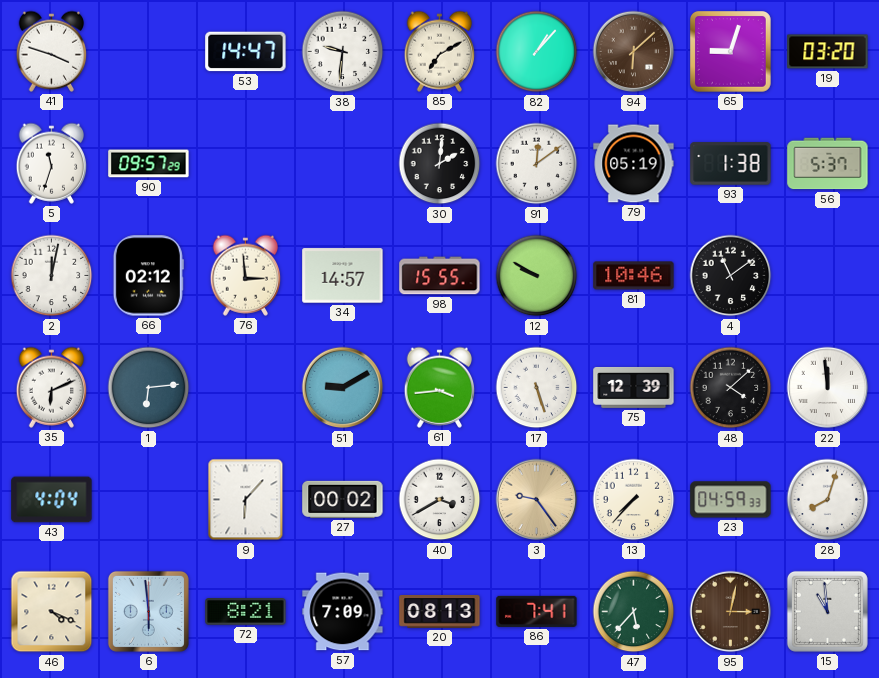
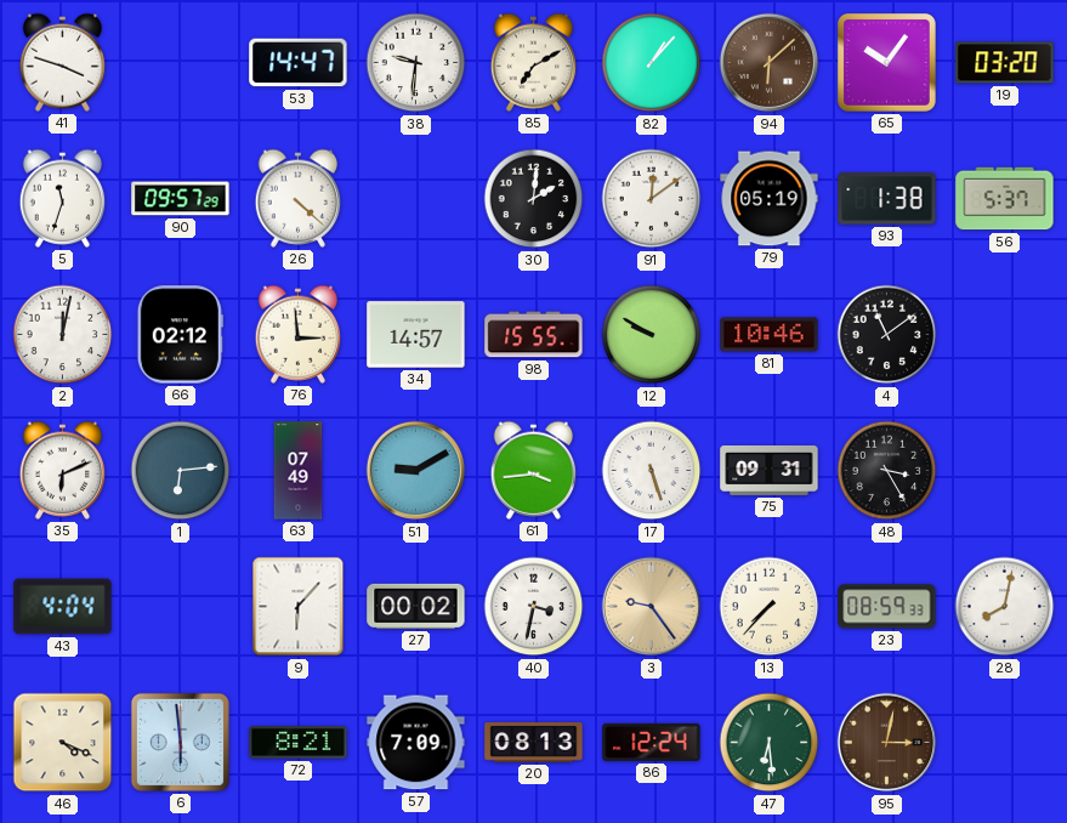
65: 9:03 -> 10:06 (887, 63)
26: none -> 4:22 (299, 198)
63: none -> 07:49 (299, 471)
75: 12:39 -> 09:31 (770, 470)
48: 4:08 -> 3:25 (887, 471)
22: 11:59 -> none (828, 388)
40: 3:40 -> 3:32 (534, 607)
23: 04:59 -> 08:59 (887, 607)
28: 8:03 -> 8:02 (1005, 607)
86: 7:41 -> 12:24 (652, 742)
47: 5:37 -> 6:29 (770, 743)
15: 10:59 -> none (827, 611)
